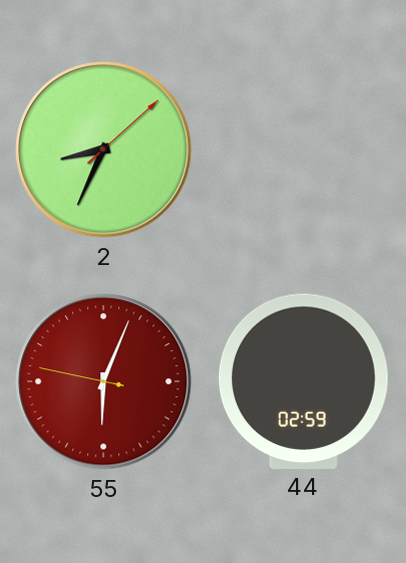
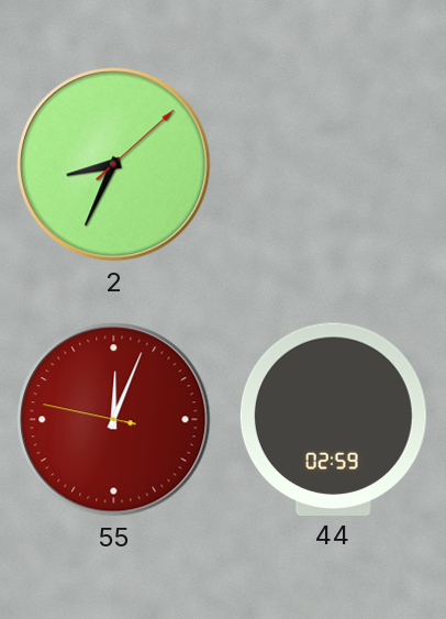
55: 6:03 -> 12:03 (114, 420)
